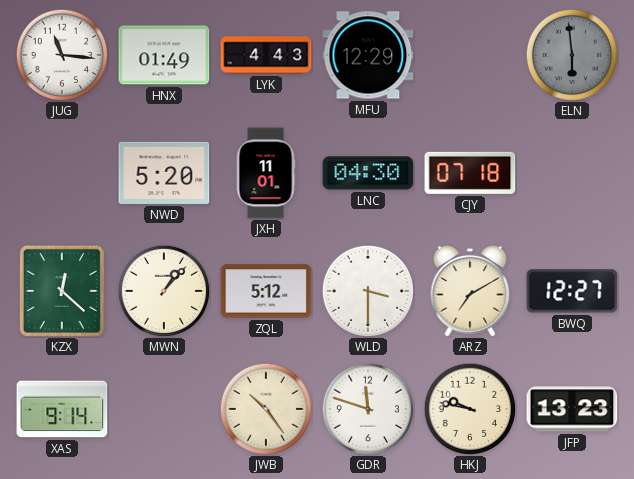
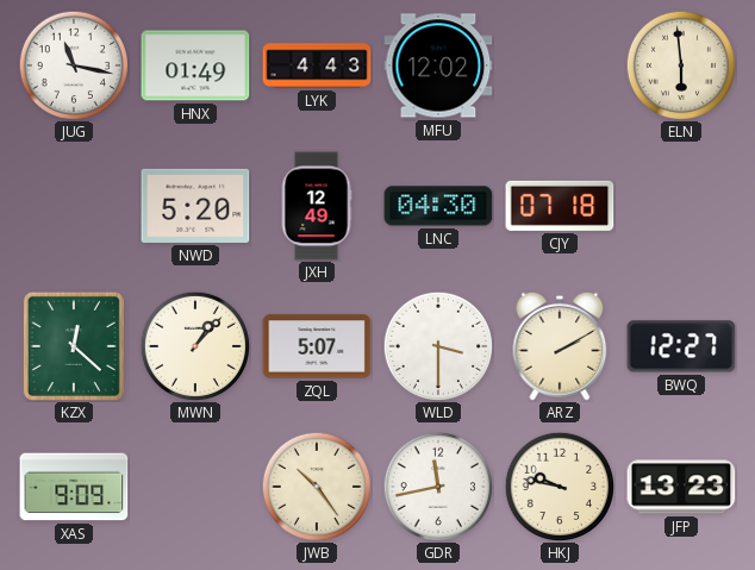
JUG: 11:16 -> 11:17 (73, 64)
MFU: 12:29 -> 12:02 (438, 65)
ELN dial: grey -> cream (680, 64)
JXH: 11:01 -> 12:49 (317, 206)
ZQL: 5:12 -> 5:07 (317, 346)
ARZ: 7:10 -> 2:10 (560, 346)
XAS: 9:14 -> 9:09 (74, 487)
GDR: 11:48 -> 11:43 (437, 486)
